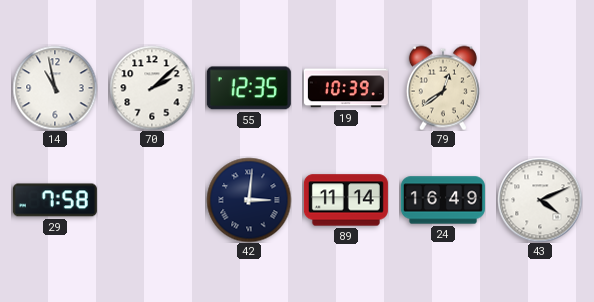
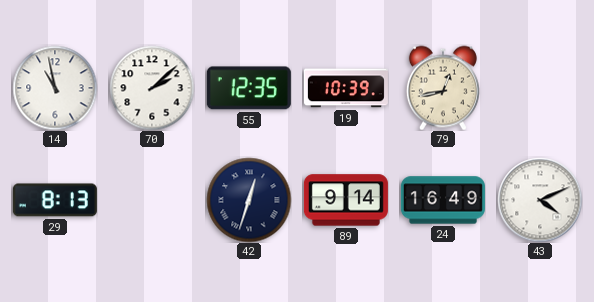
79: 12:39 -> 12:43 (443, 88)
29: 7:58 -> 8:13 (55, 200)
42: 3:01 -> 12:33 (249, 200)
89: 11:14 -> 9:14 (346, 200)
